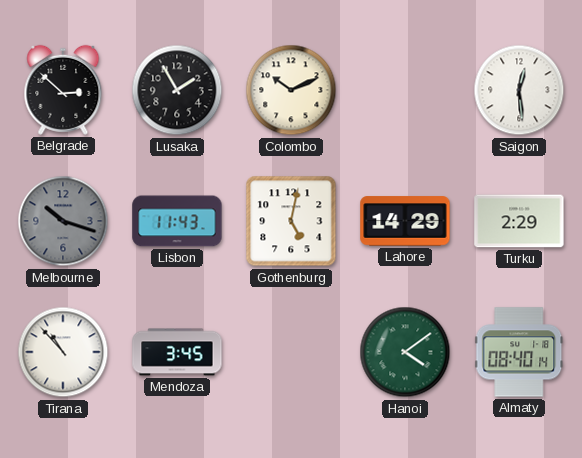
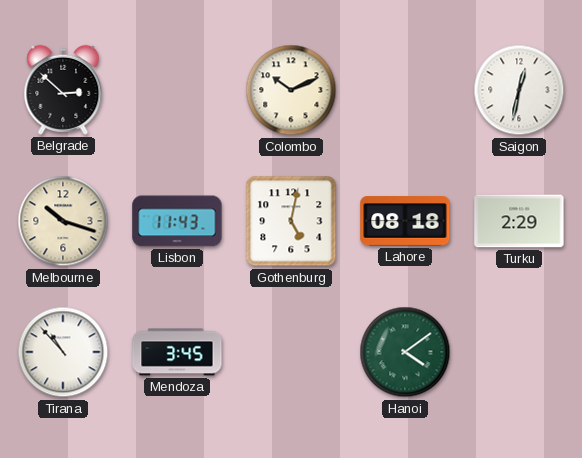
Lusaka: 1:55 -> none (177, 90)
Saigon: 12:29 -> 12:32 (519, 90)
Melbourne dial: grey -> cream (63, 221)
Lahore: 14:29 -> 08:18 (405, 221)
Almaty: 08:40 -> none (519, 352)
